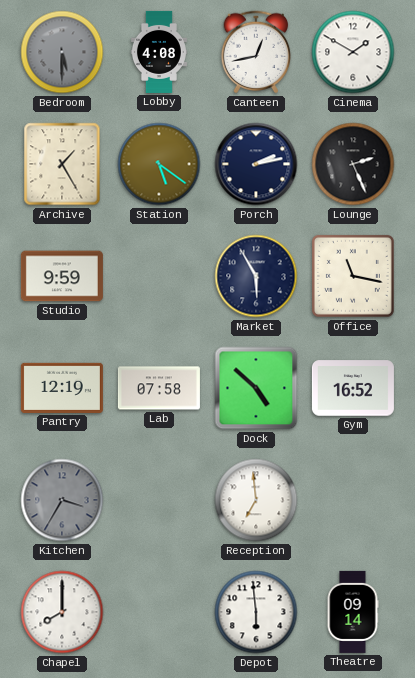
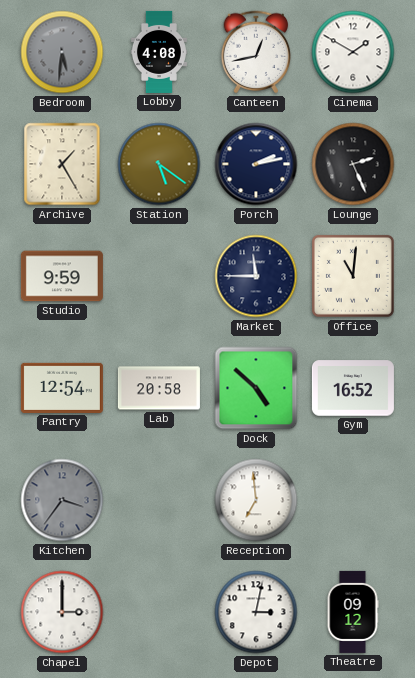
Bedroom: 5:30 -> 5:31 (62, 52)
Market: 5:55 -> 11:45 (256, 276)
Office: 11:17 -> 11:01 (353, 276)
Pantry: 12:19 -> 12:54 (62, 388)
Lab: 07:58 -> 20:58 (159, 388)
Kitchen: 3:35 -> 3:36 (62, 500)
Chapel: 8:00 -> 3:00 (62, 612)
Depot: 5:59 -> 3:02 (256, 612)
Theatre: 09:14 -> 09:12 (353, 612)
